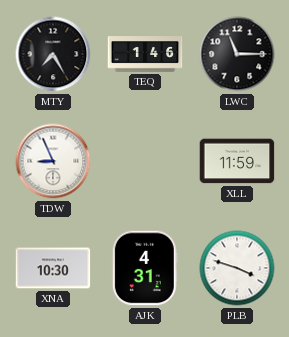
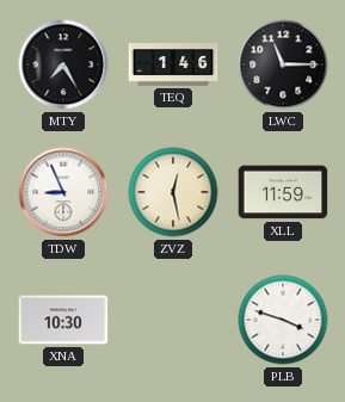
ZVZ: none -> 12:28 (173, 192)
AJK: 4:31 -> none (145, 268)
